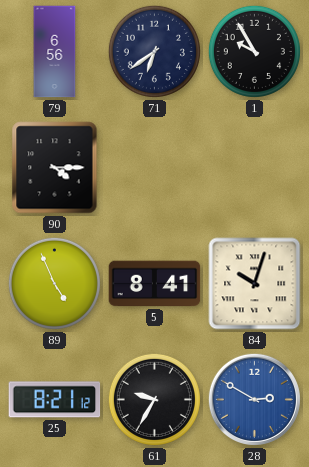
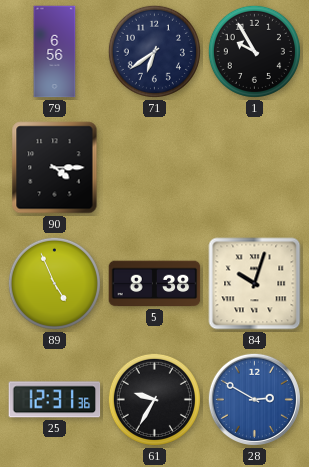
5: 8:41 -> 8:38 (155, 284)
25: 8:21 -> 12:31 (55, 400)
